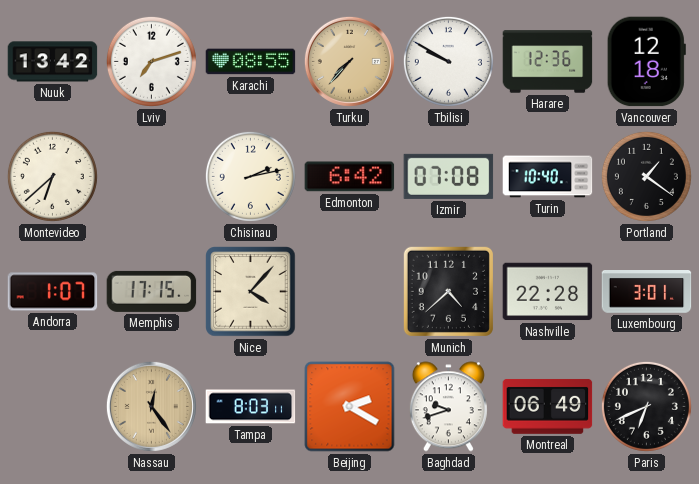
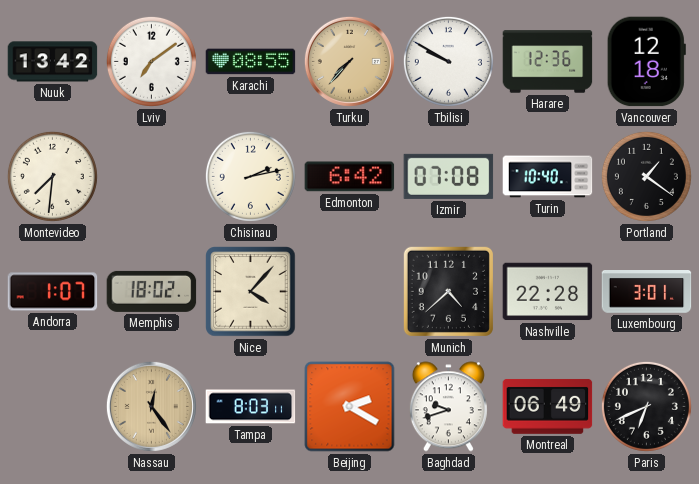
Lviv: 7:12 -> 7:09 (151, 61)
Montevideo: 6:38 -> 7:31 (52, 176)
Memphis: 17:15 -> 18:02 (152, 291)
